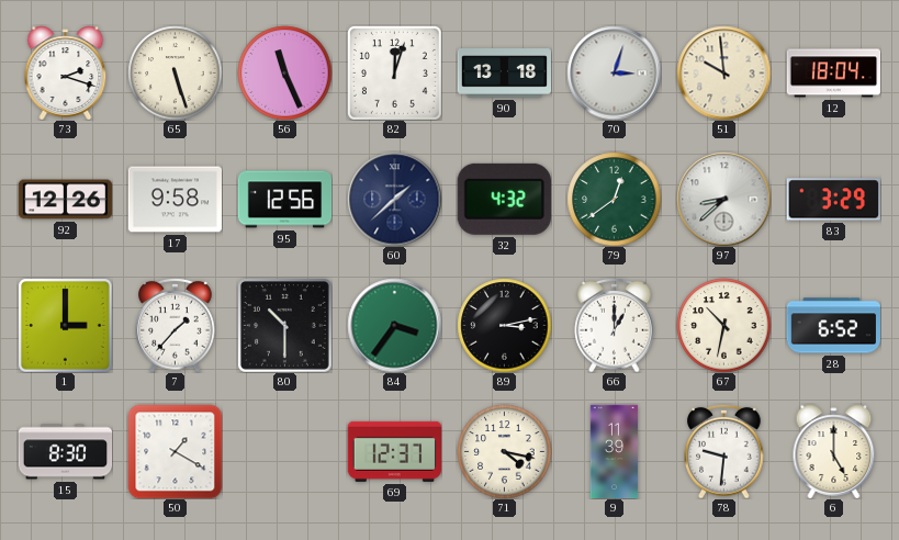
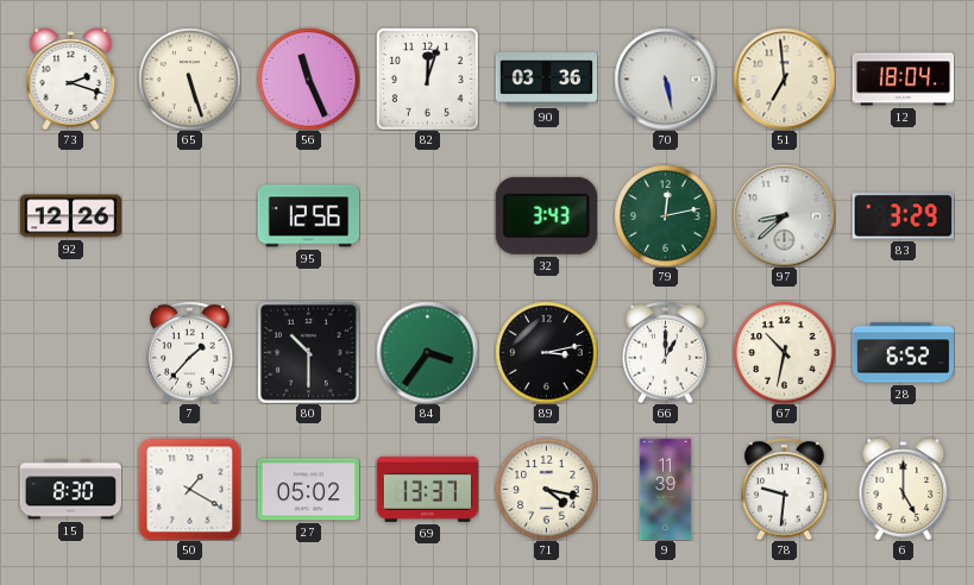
90: 13:18 -> 03:36 (546, 80)
70: 3:03 -> 5:28 (665, 78)
51: 9:59 -> 6:59 (784, 78)
17: 9:58 -> none (175, 200)
60: 1:38 -> none (394, 199)
32: 4:32 -> 3:43 (546, 215)
79: 12:39 -> 12:13 (665, 215)
1: 3:00 -> none (66, 326)
27: none -> 05:02 (308, 490)
69: 12:37 -> 13:37 (427, 489)
